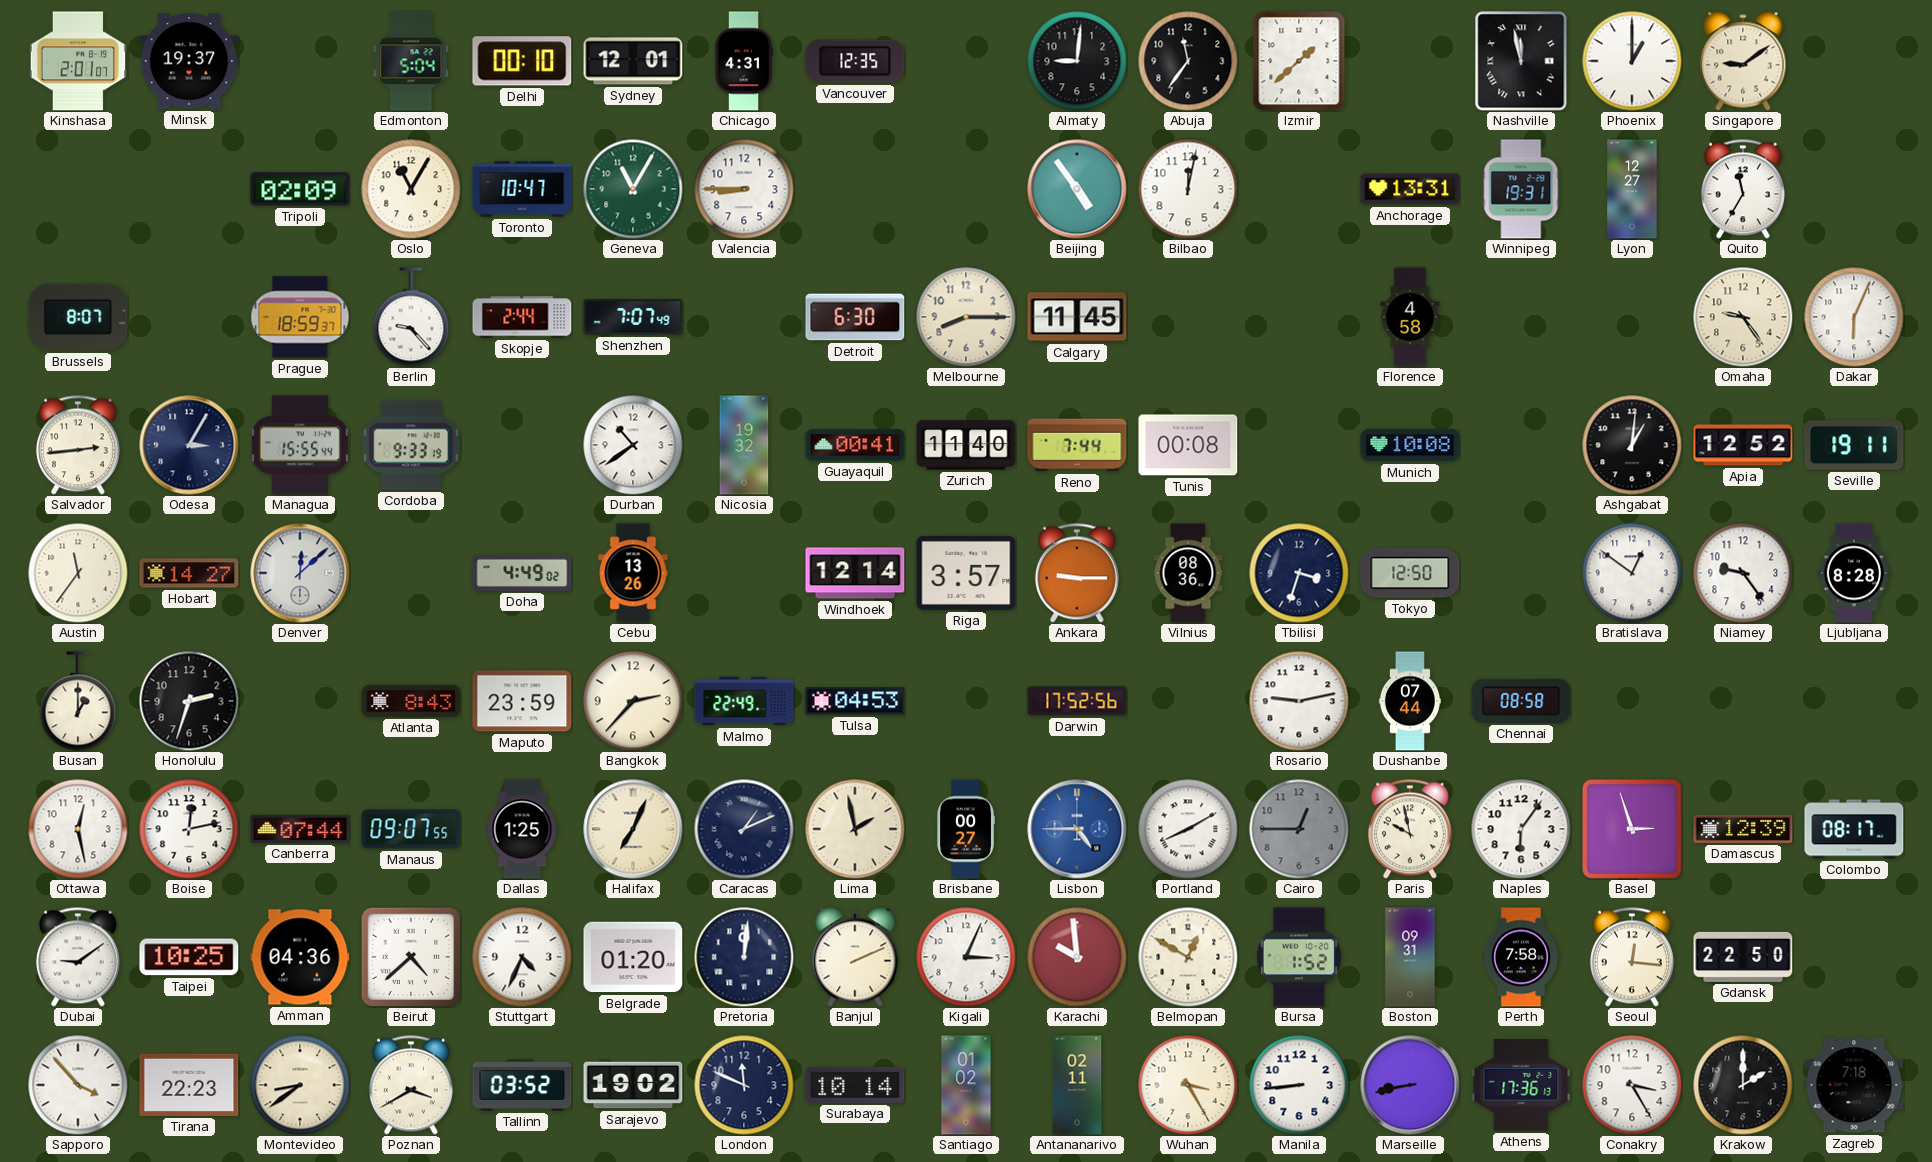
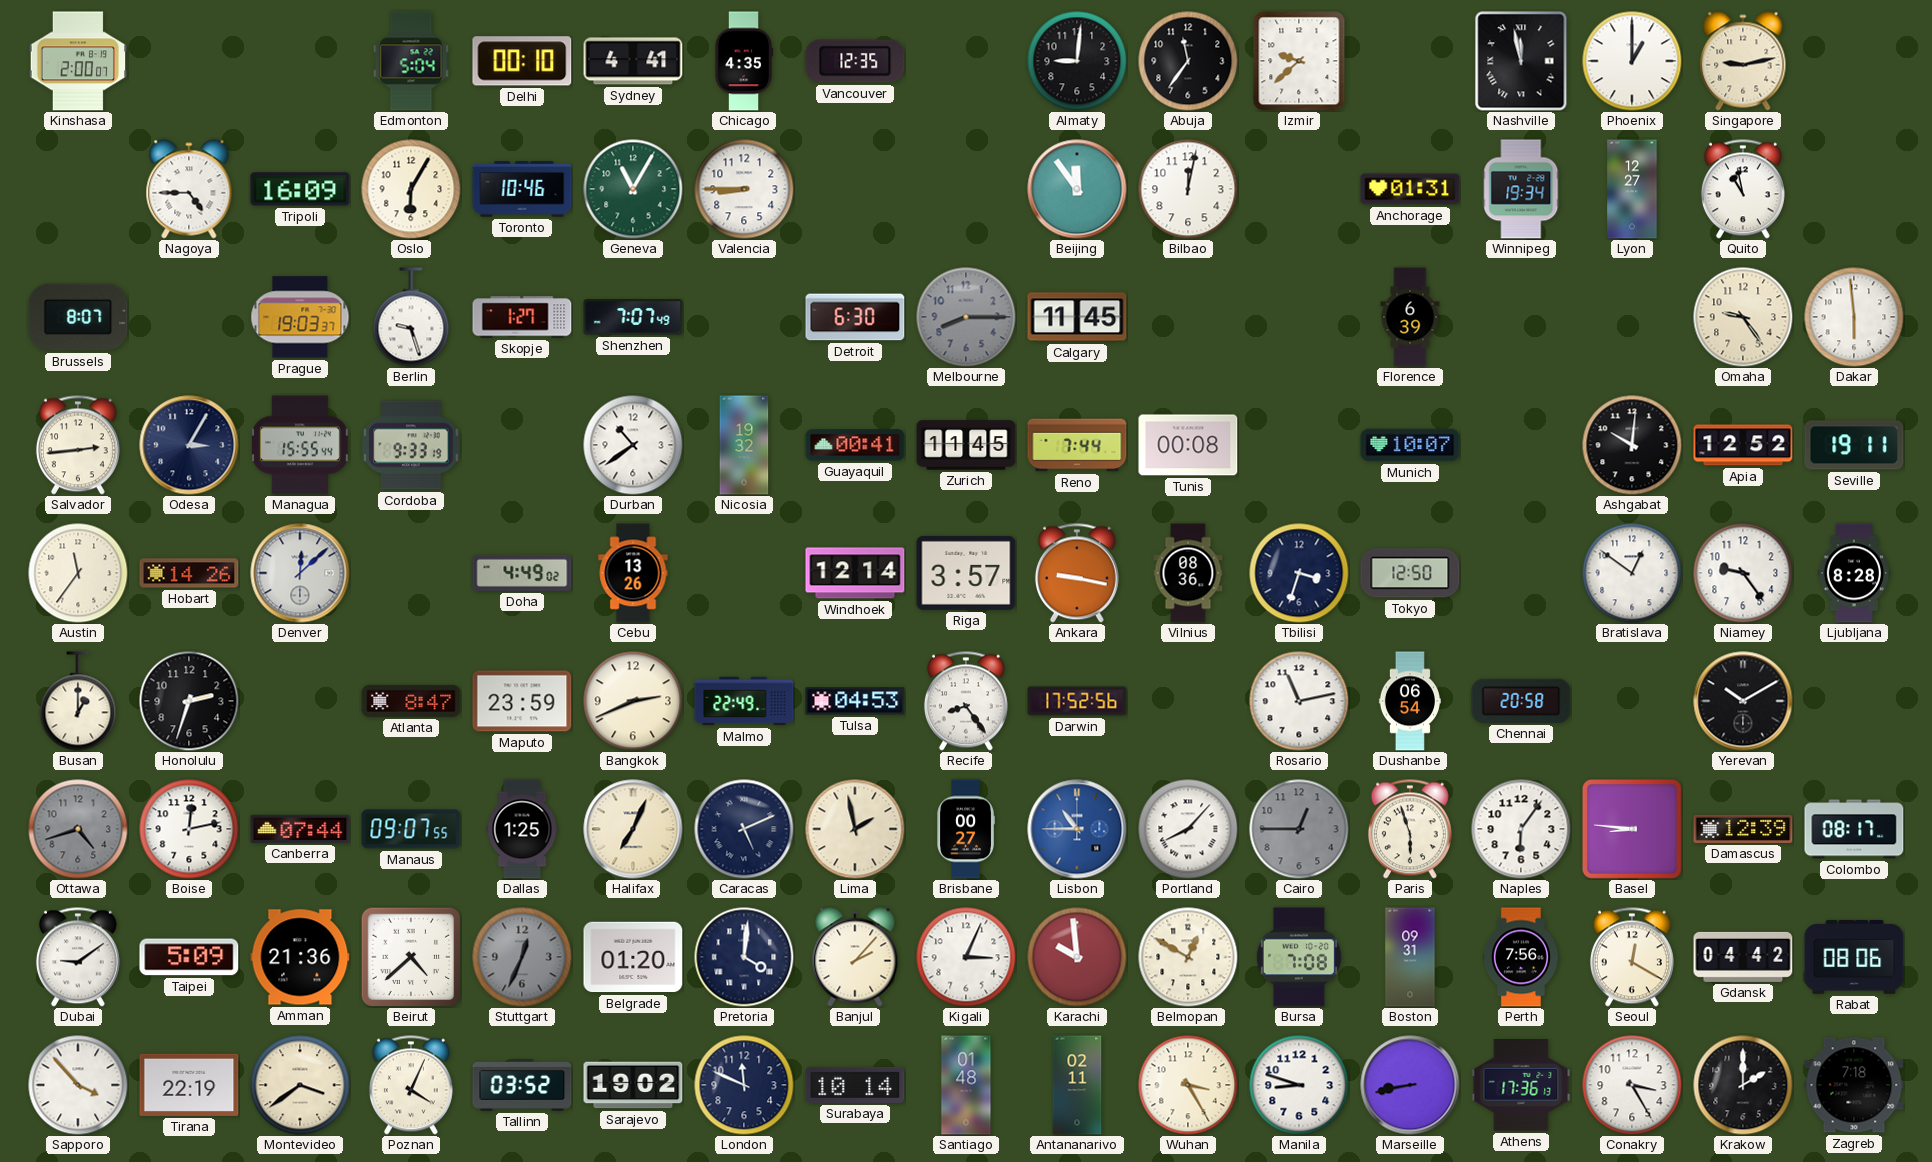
Kinshasa: 2:01 -> 2:00 (78, 61)
Minsk: 19:37 -> none (189, 61)
Sydney: 12:01 -> 4:41 (633, 61)
Chicago: 4:31 -> 4:35 (744, 61)
Izmir: 1:38 -> 9:38 (1299, 61)
Singapore: 9:09 -> 9:13 (1743, 61)
Nagoya: none -> 4:45 (189, 189)
Tripoli: 02:09 -> 16:09 (300, 189)
Oslo: 11:05 -> 6:05 (411, 189)
Toronto: 10:47 -> 10:46 (522, 189)
Beijing: 4:54 -> 11:54 (1077, 189)
Anchorage: 13:31 -> 01:31 (1410, 189)
Winnipeg: 19:31 -> 19:34 (1521, 189)
Quito: 11:35 -> 10:58 (1743, 189)
Prague: 18:59 -> 19:03 (300, 317)
Berlin: 9:23 -> 9:27 (411, 317)
Skopje: 2:44 -> 1:27 (522, 317)
Melbourne dial: cream -> grey (966, 317)
Florence: 4:58 -> 6:39 (1410, 317)
Dakar: 6:04 -> 5:59 (1854, 317)
Zurich: 11:40 -> 11:45 (966, 445)
Munich: 10:08 -> 10:07 (1410, 445)
Ashgabat: 1:01 -> 10:01 (1632, 445)
Hobart: 14:27 -> 14:26 (189, 573)
Ankara: 9:15 -> 9:17 (1077, 573)
Atlanta: 8:43 -> 8:47 (411, 701)
Bangkok: 2:37 -> 2:41 (633, 701)
Recife: none -> 8:24 (966, 701)
Rosario: 9:13 -> 11:13 (1299, 701)
Dushanbe: 07:44 -> 06:54 (1410, 701)
Chennai: 08:58 -> 20:58 (1521, 701)
Yerevan: none -> 10:10 (1743, 701)
Ottawa: 12:28 -> 4:42 (78, 829)
Ottawa dial: white -> grey (78, 829)
Caracas: 1:11 -> 5:11 (744, 829)
Lisbon: 4:45 -> 10:45 (1077, 829)
Portland: 8:10 -> 8:07 (1188, 829)
Paris: 9:58 -> 5:57 (1410, 829)
Basel: 2:57 -> 8:46 (1632, 829)
Taipei: 10:25 -> 5:09 (189, 957)
Amman: 04:36 -> 21:36 (300, 957)
Stuttgart: 4:34 -> 12:34 (522, 957)
Stuttgart dial: white -> grey (522, 957)
Pretoria: 12:01 -> 4:01 (744, 957)
Banjul: 2:11 -> 2:07 (855, 957)
Bursa: 1:52 -> 7:08 (1299, 957)
Perth: 7:58 -> 7:56 (1521, 957)
Seoul: 12:16 -> 12:20 (1632, 957)
Gdansk: 22:50 -> 04:42 (1743, 957)
Rabat: none -> 08:06 (1854, 957)
Tirana: 22:23 -> 22:19 (189, 1085)
Montevideo: 8:39 -> 3:39 (300, 1085)
Poznan: 3:40 -> 4:04 (411, 1085)
Santiago: 01:02 -> 01:48 (966, 1085)
Manila: 8:44 -> 8:48 (1299, 1085)
